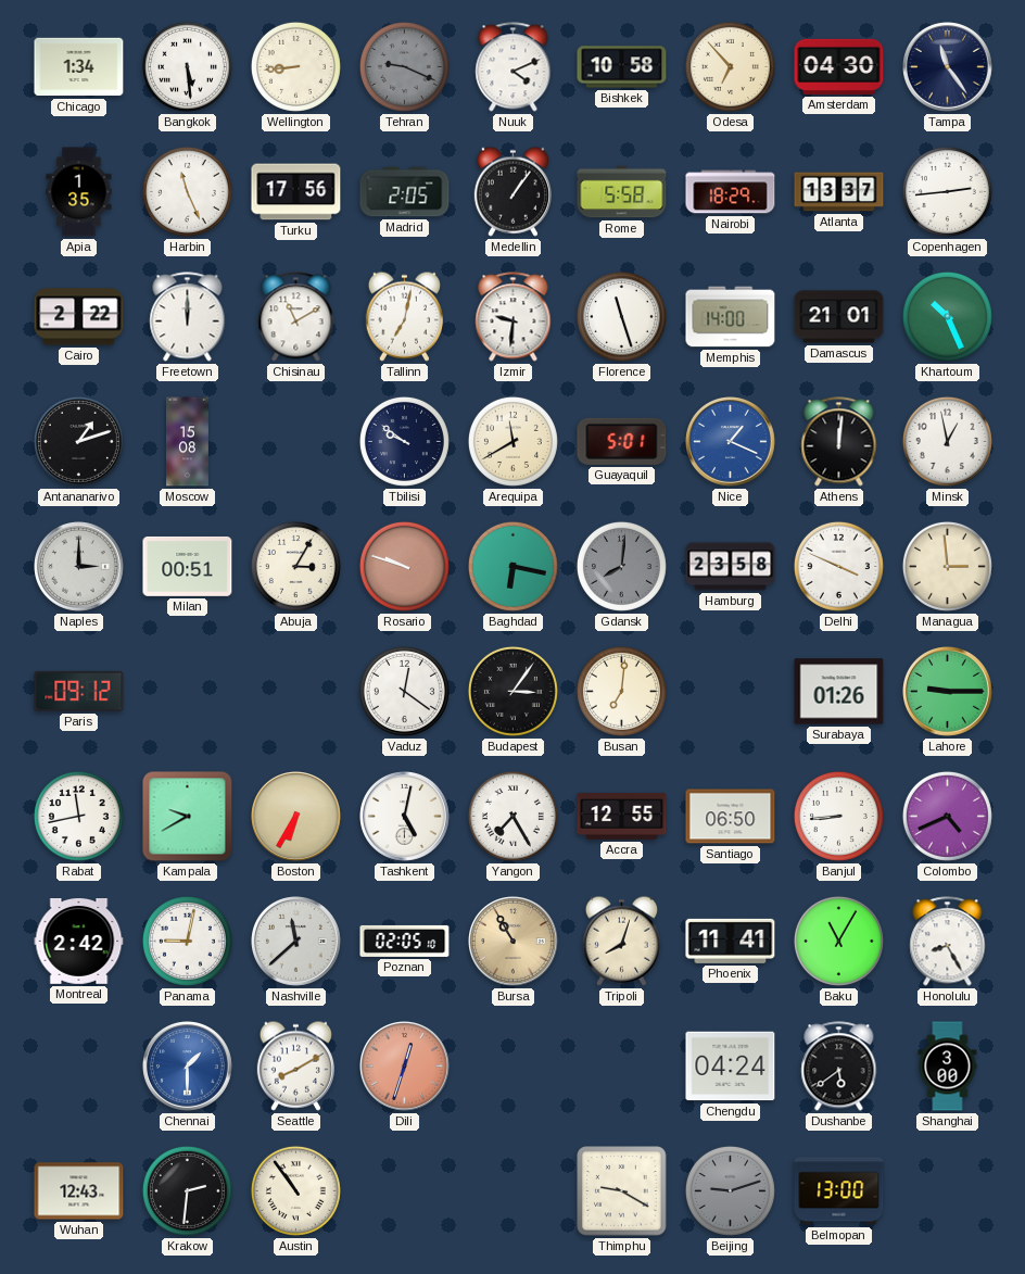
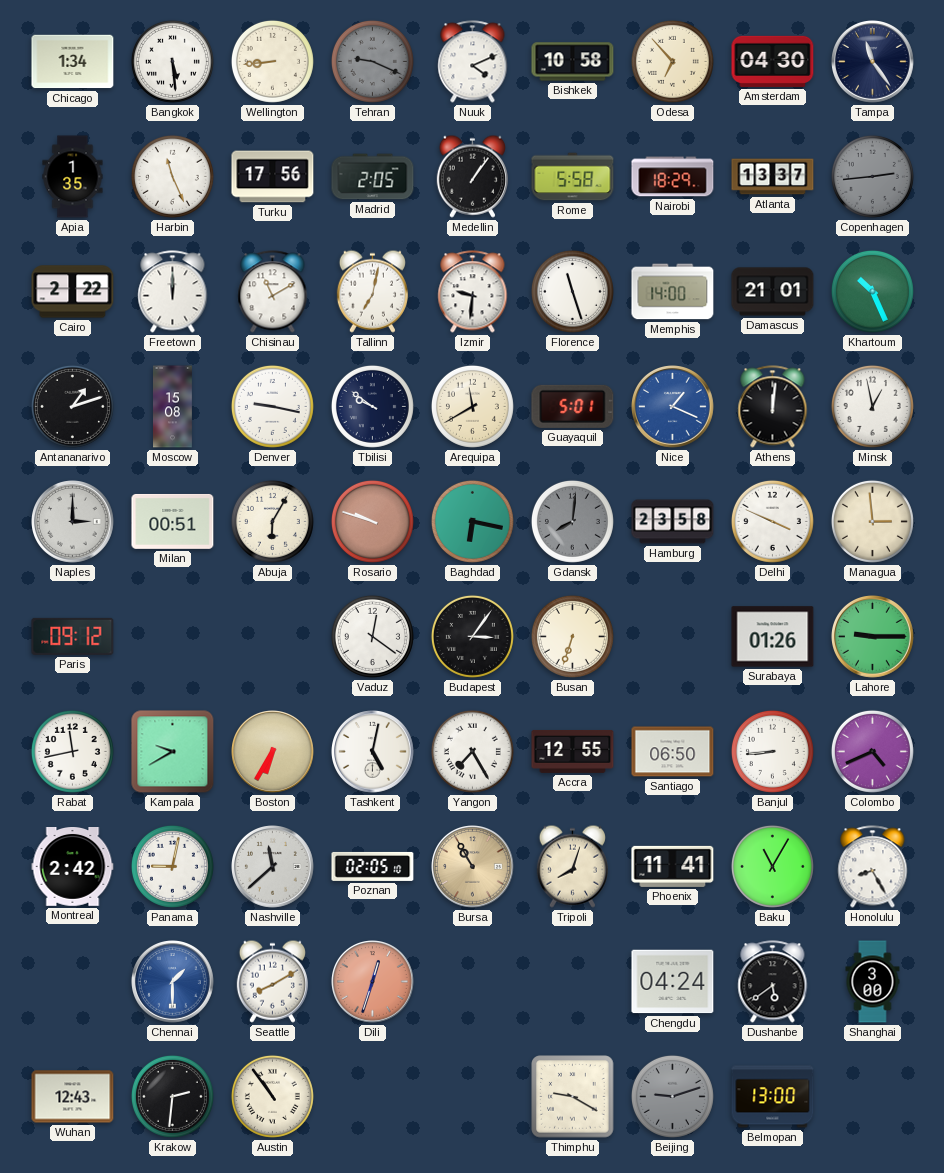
Copenhagen dial: white -> grey (872, 176)
Denver: none -> 9:17 (272, 406)
Abuja: 3:05 -> 6:05 (272, 521)
Busan: 7:01 -> 6:33 (572, 636)
